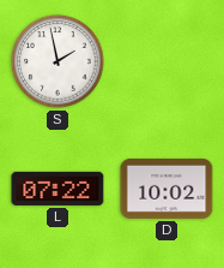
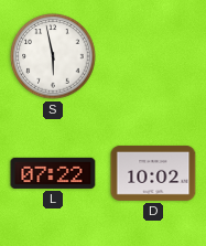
S: 1:58 -> 5:58 (53, 56)
